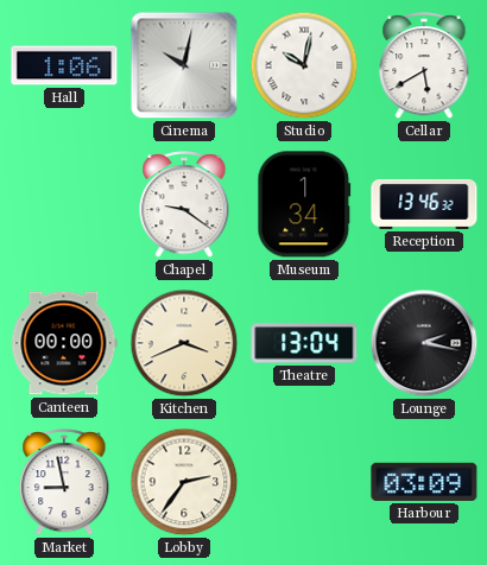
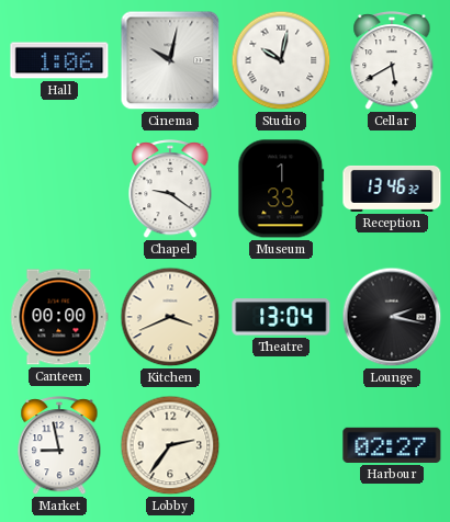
Museum: 1:34 -> 1:33 (281, 189)
Harbour: 03:09 -> 02:27 (392, 445)
